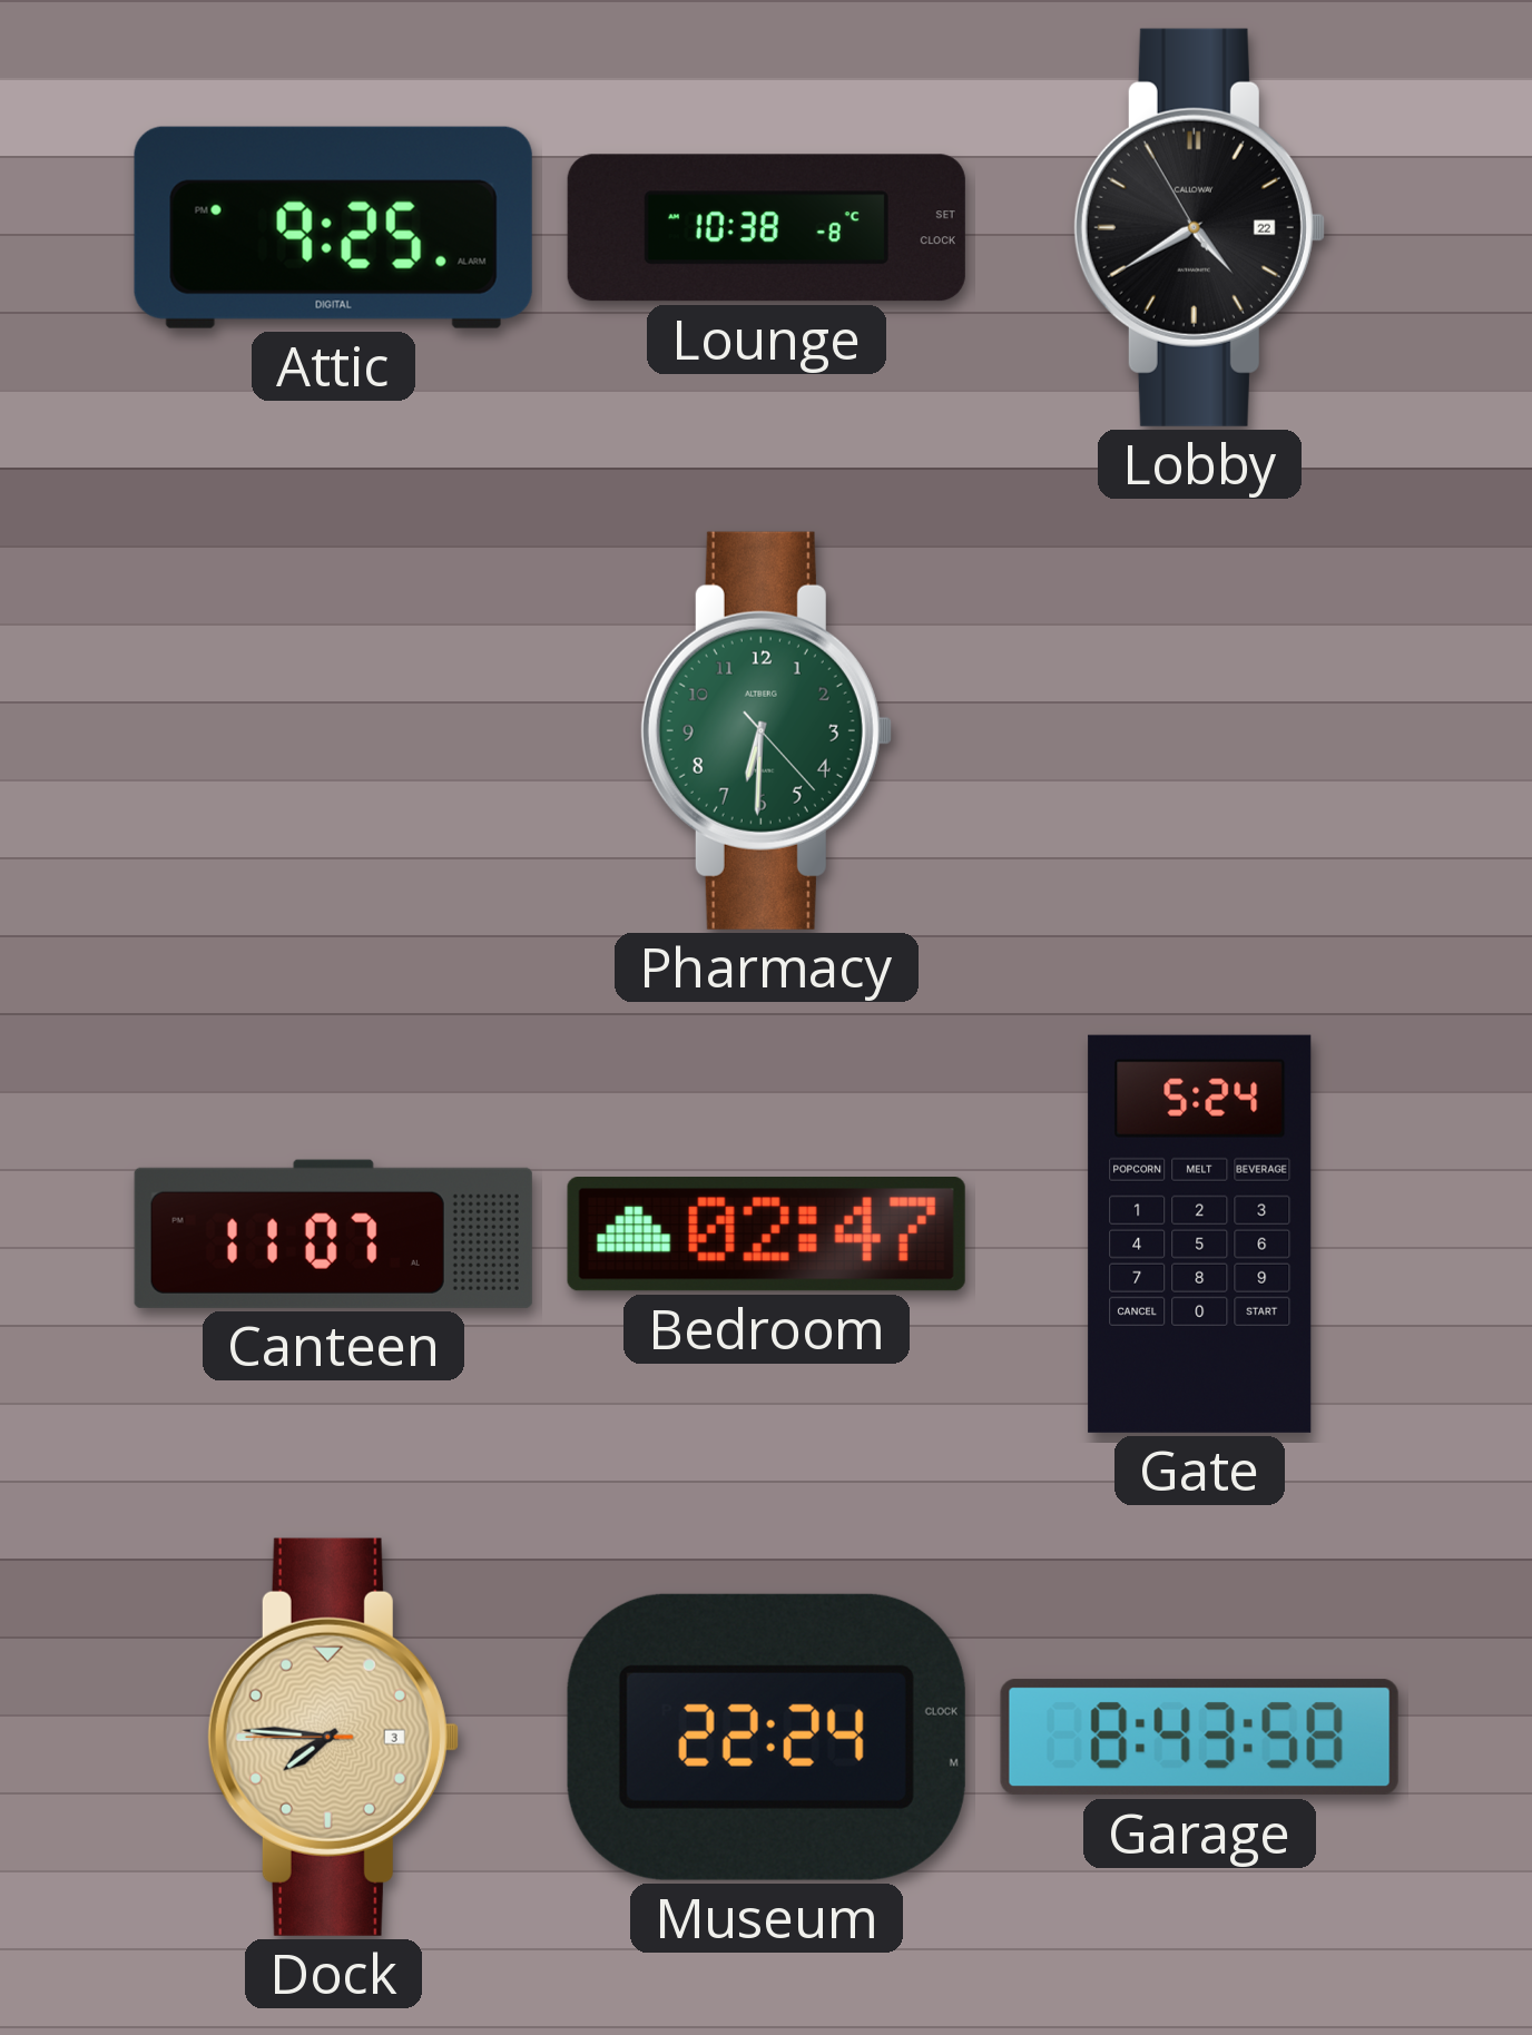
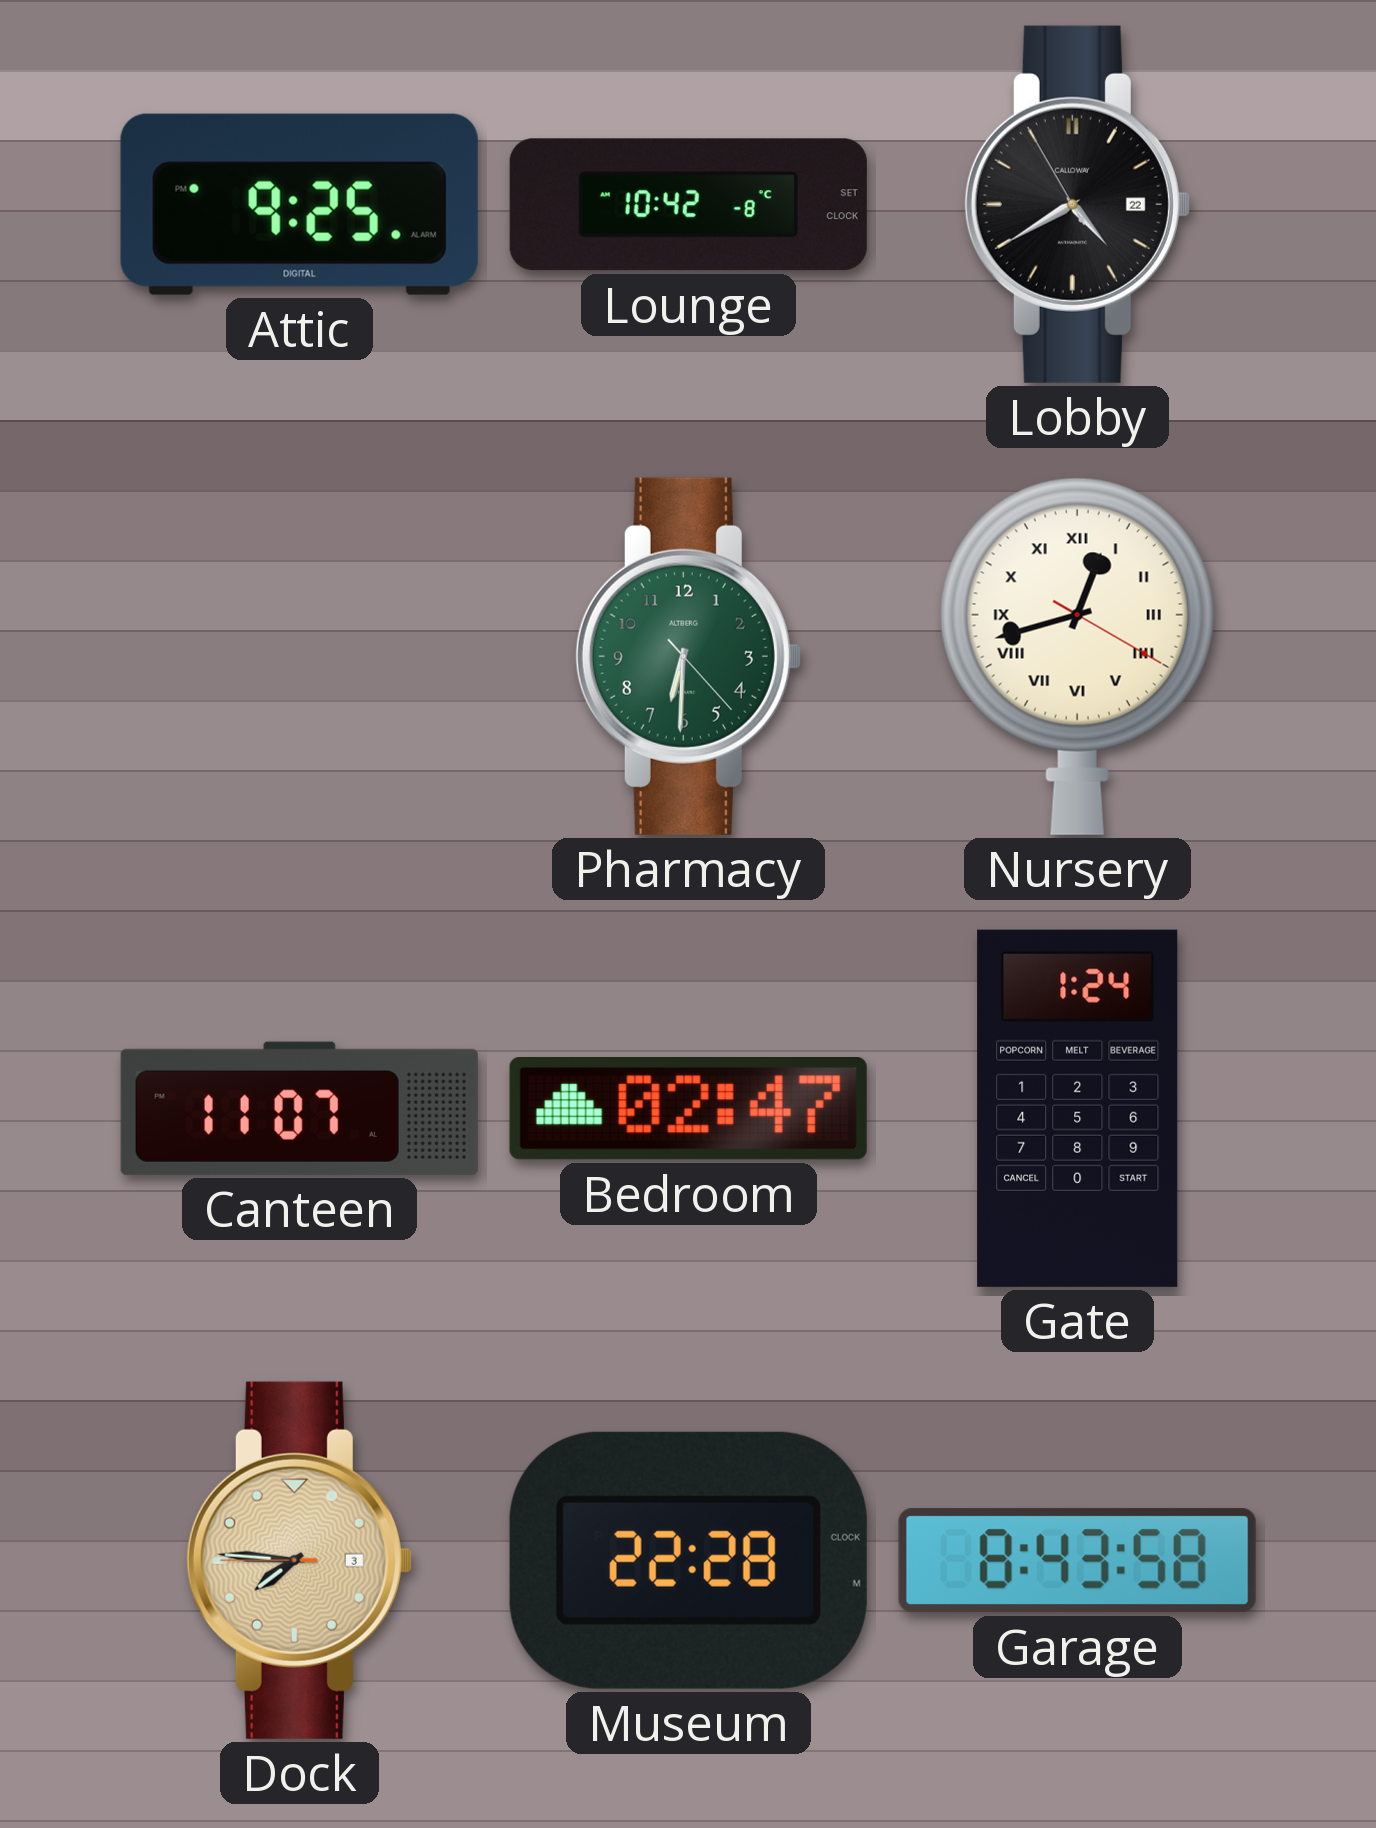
Lounge: 10:38 -> 10:42 (688, 205)
Nursery: none -> 12:42 (1077, 656)
Gate: 5:24 -> 1:24 (1078, 1108)
Museum: 22:24 -> 22:28 (688, 1560)
